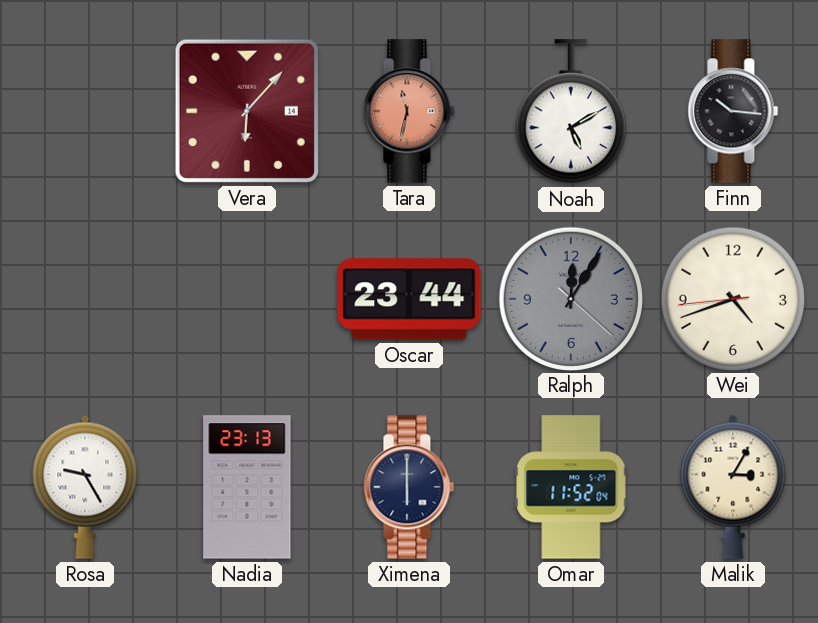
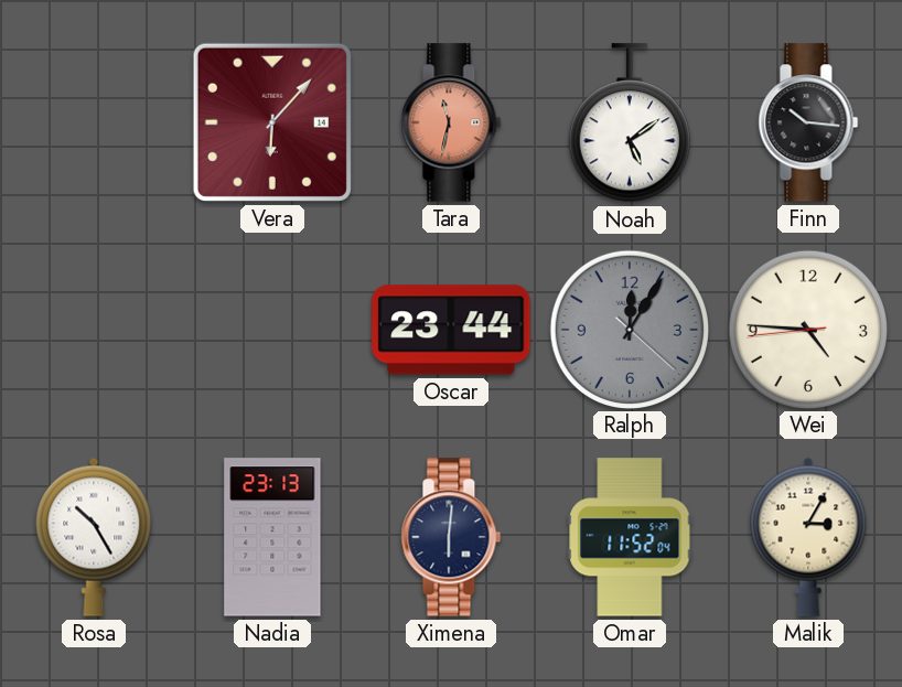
Noah: 5:10 -> 5:09 (630, 124)
Wei: 4:41 -> 4:45 (807, 329)
Rosa: 9:25 -> 10:25 (94, 537)
Ximena: 6:00 -> 6:01 (451, 537)
